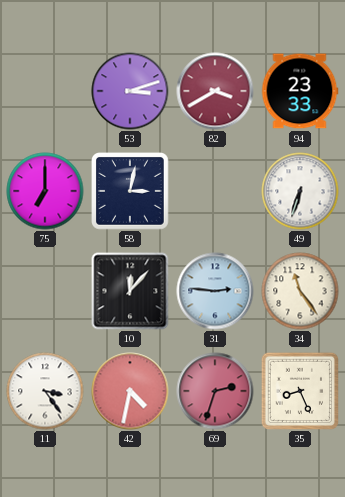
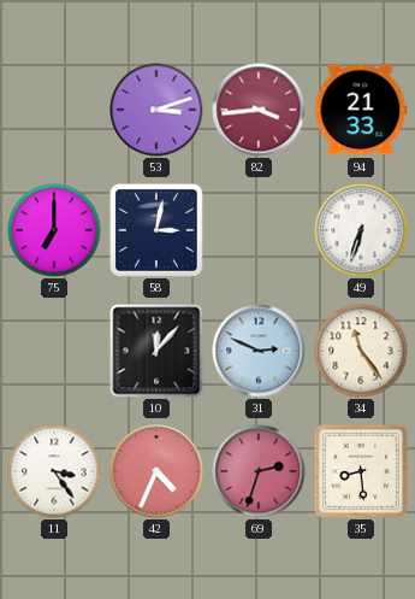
82: 3:40 -> 3:44 (259, 110)
94: 23:33 -> 21:33 (361, 110)
31: 2:46 -> 2:49 (259, 351)
42: 4:32 -> 4:34 (156, 471)
35: 8:26 -> 8:29 (360, 470)
